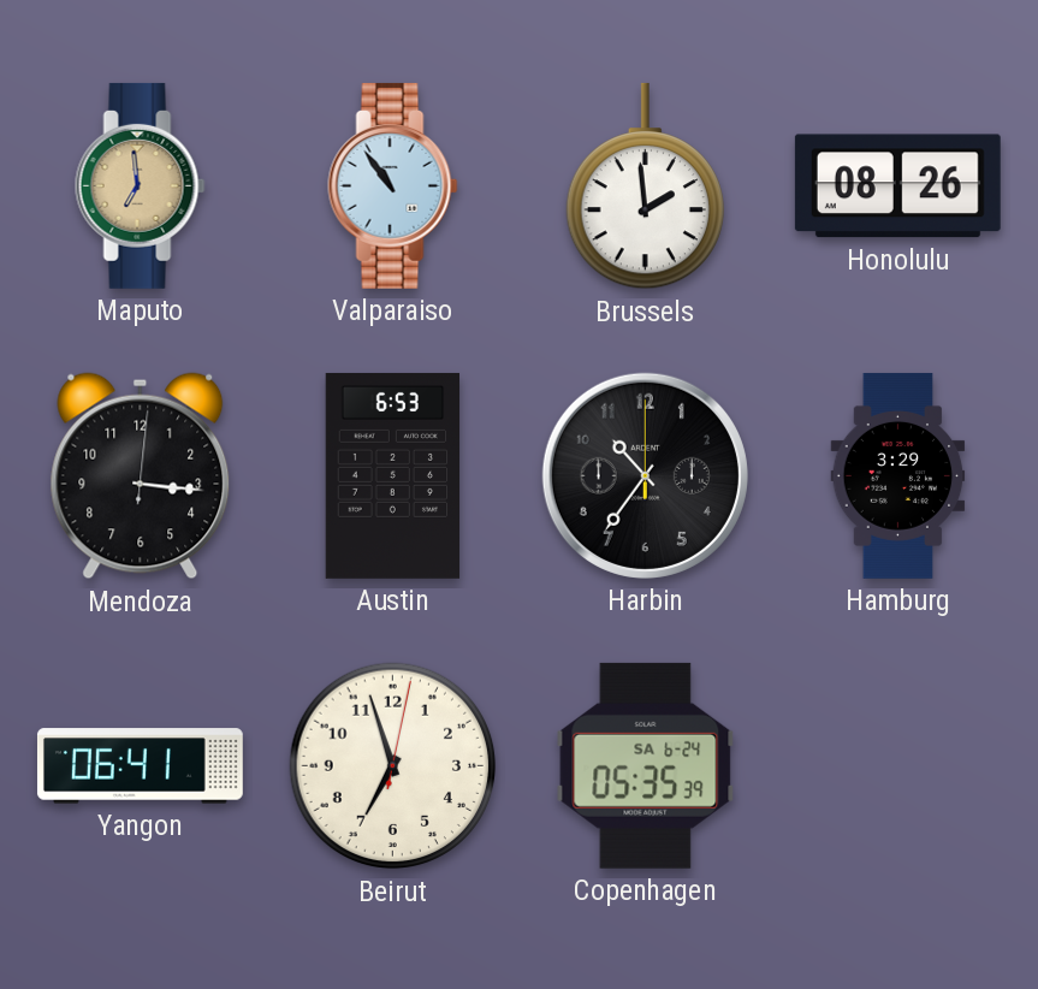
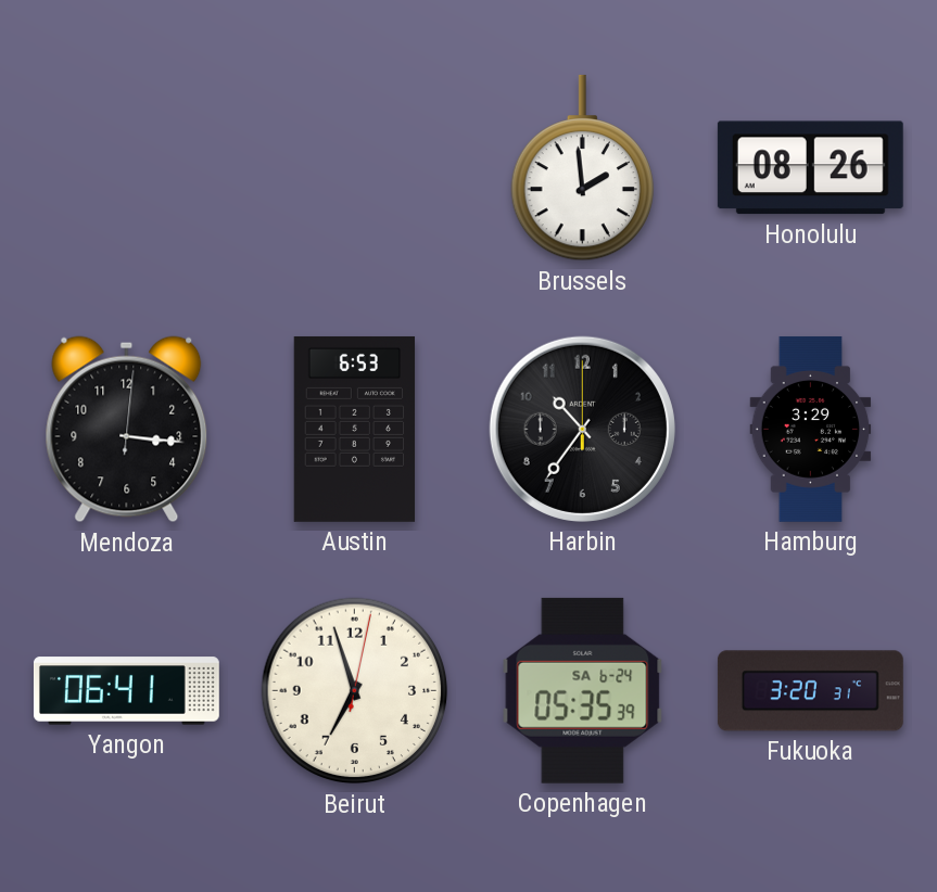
Maputo: 6:59 -> none (141, 185)
Valparaiso: 10:54 -> none (393, 185)
Fukuoka: none -> 3:20 (810, 691)
